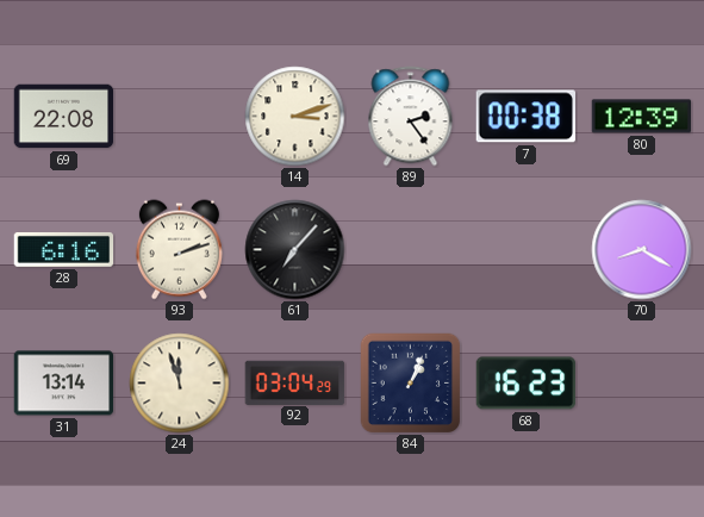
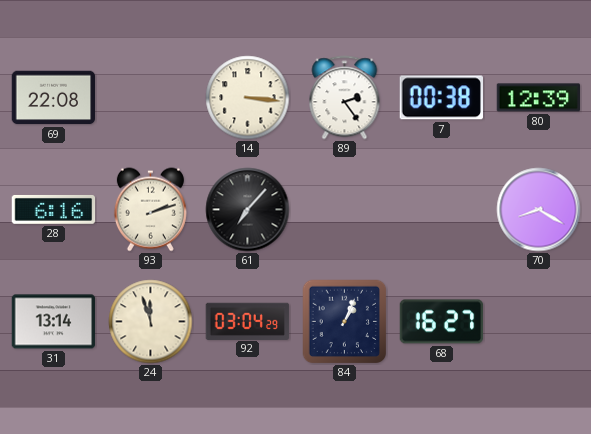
14: 3:12 -> 3:16 (248, 98)
68: 16:23 -> 16:27 (442, 322)
